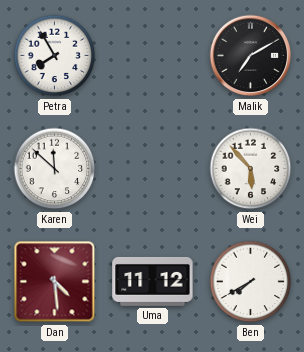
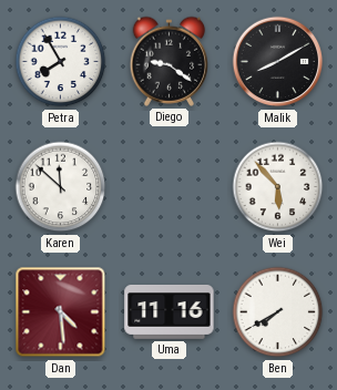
Diego: none -> 9:21 (170, 61)
Malik: 7:10 -> 8:10 (278, 62)
Uma: 11:12 -> 11:16 (170, 311)
